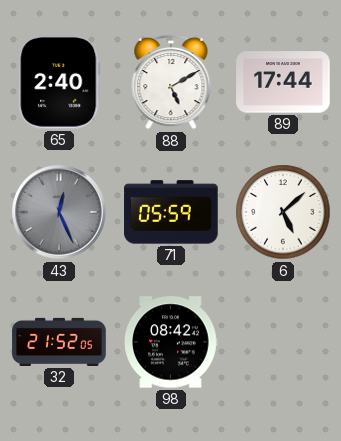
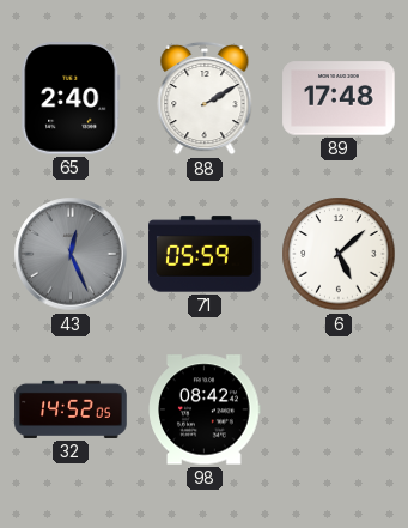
88: 5:10 -> 2:10 (205, 98)
89: 17:44 -> 17:48 (339, 98)
32: 21:52 -> 14:52 (71, 409)
